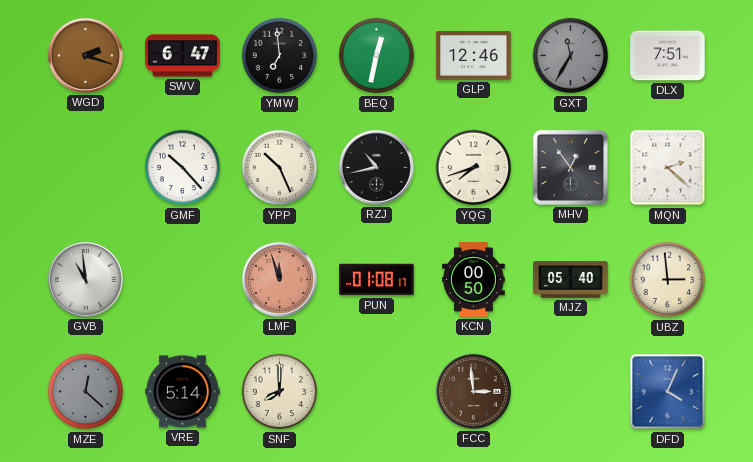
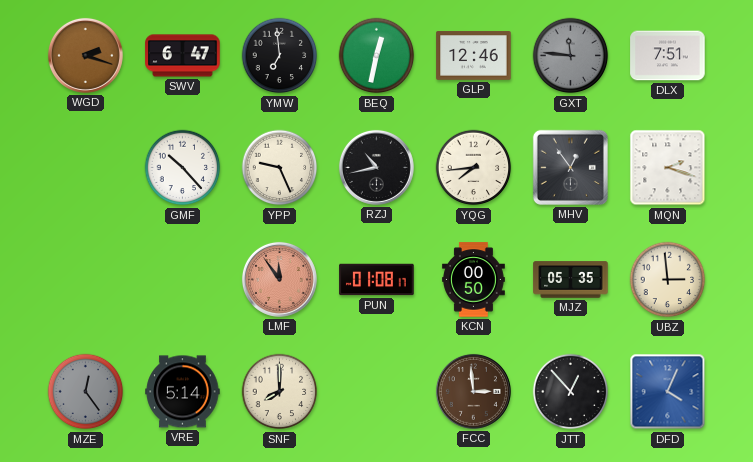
GXT: 11:35 -> 11:46 (571, 56)
YPP: 10:26 -> 9:26 (280, 168)
YQG: 7:42 -> 7:44 (474, 168)
MQN: 2:22 -> 2:18 (668, 168)
GVB: 10:59 -> none (85, 279)
LMF: 11:57 -> 11:54 (279, 279)
MJZ: 05:40 -> 05:35 (571, 280)
MZE: 12:22 -> 12:24 (86, 392)
JTT: none -> 12:53 (571, 392)
